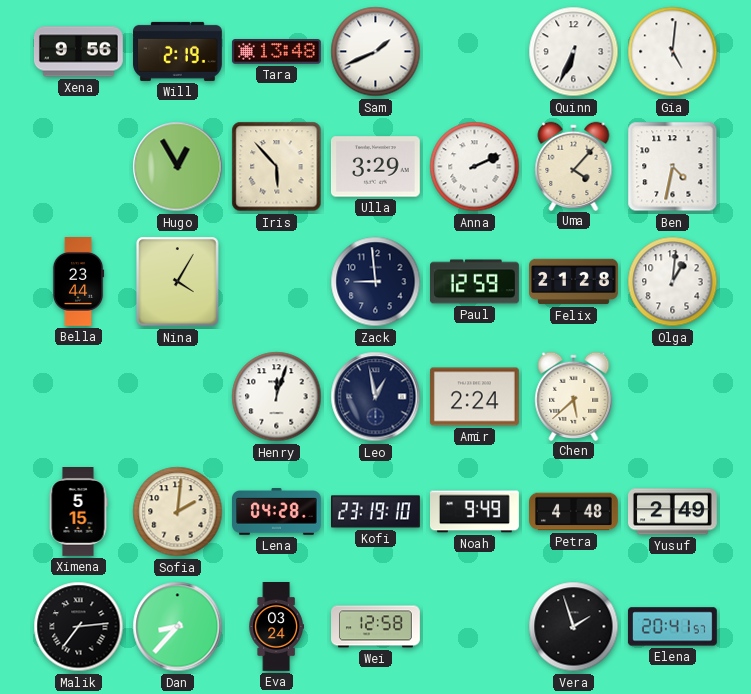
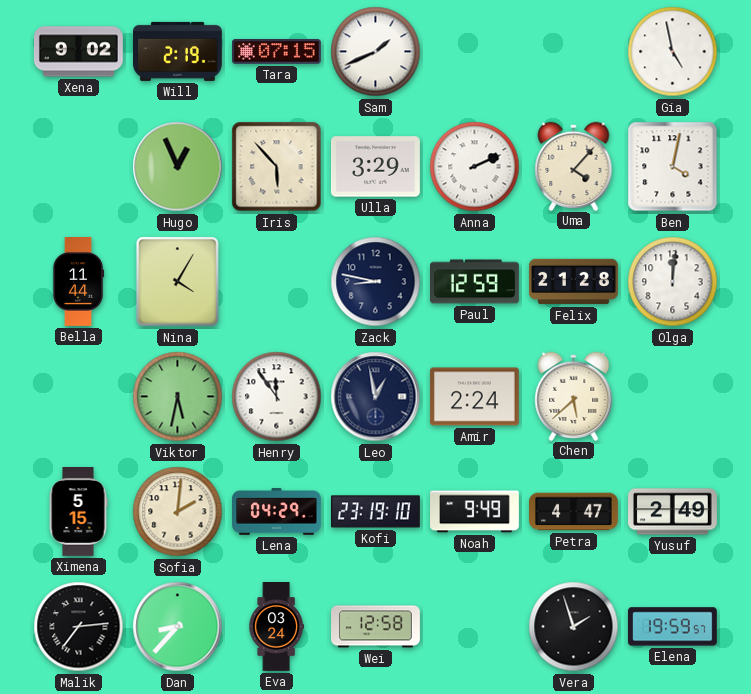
Xena: 9:56 -> 9:02 (78, 52)
Tara: 13:48 -> 07:15 (276, 52)
Quinn: 6:34 -> none (574, 52)
Gia: 5:01 -> 4:58 (673, 52)
Hugo: 12:55 -> 12:56 (178, 167)
Ben: 4:32 -> 4:02 (673, 167)
Bella: 23:44 -> 11:44 (78, 282)
Zack: 8:59 -> 8:47 (376, 282)
Olga: 1:01 -> 12:01 (673, 282)
Viktor: none -> 5:32 (178, 397)
Henry: 12:03 -> 11:54 (277, 397)
Lena: 04:28 -> 04:29 (277, 512)
Petra: 4:48 -> 4:47 (574, 512)
Elena: 20:41 -> 19:59 (672, 627)
